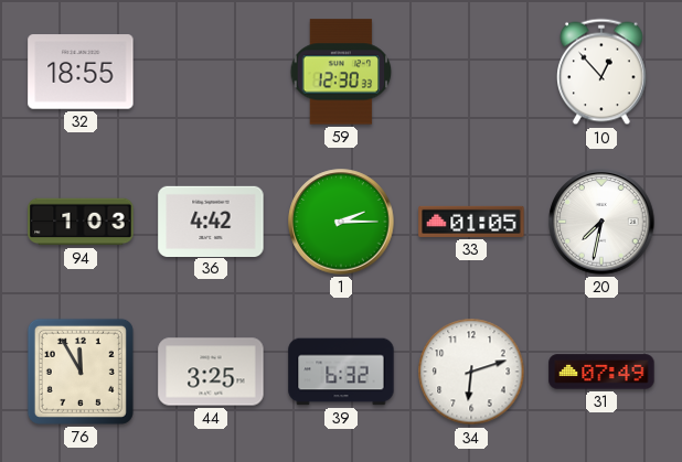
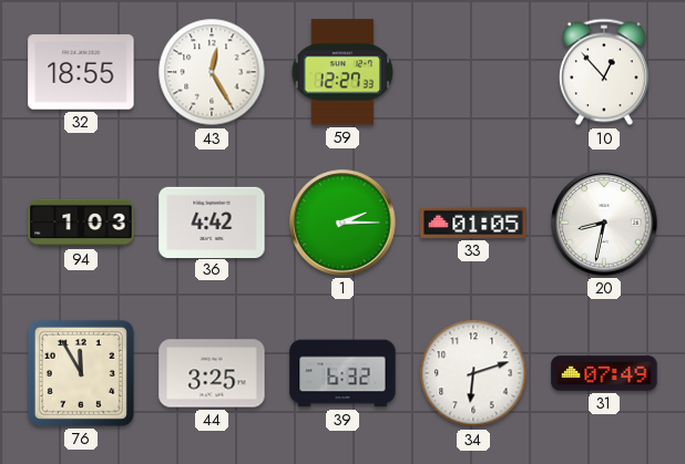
43: none -> 12:25 (212, 72)
59: 12:30 -> 12:27 (343, 72)
20: 7:32 -> 8:32 (604, 223)
